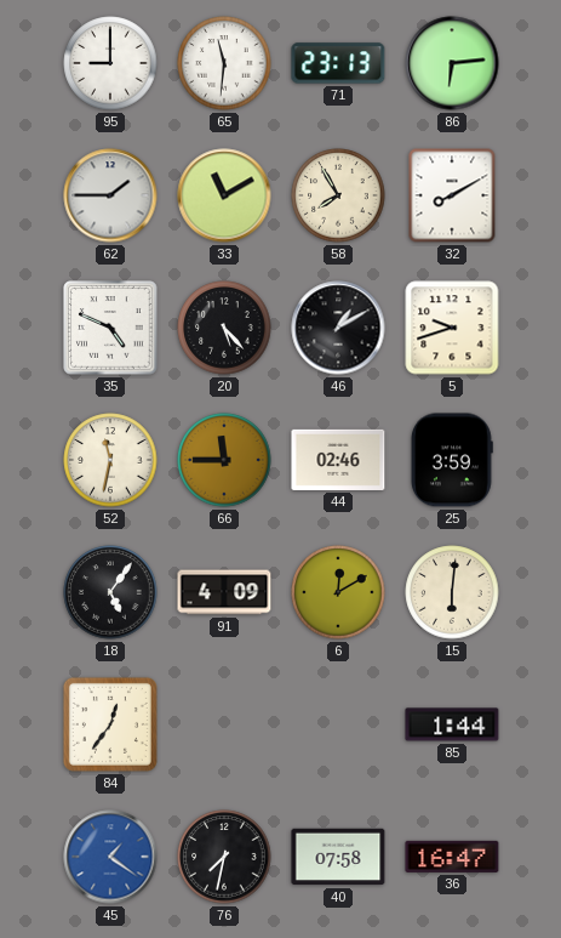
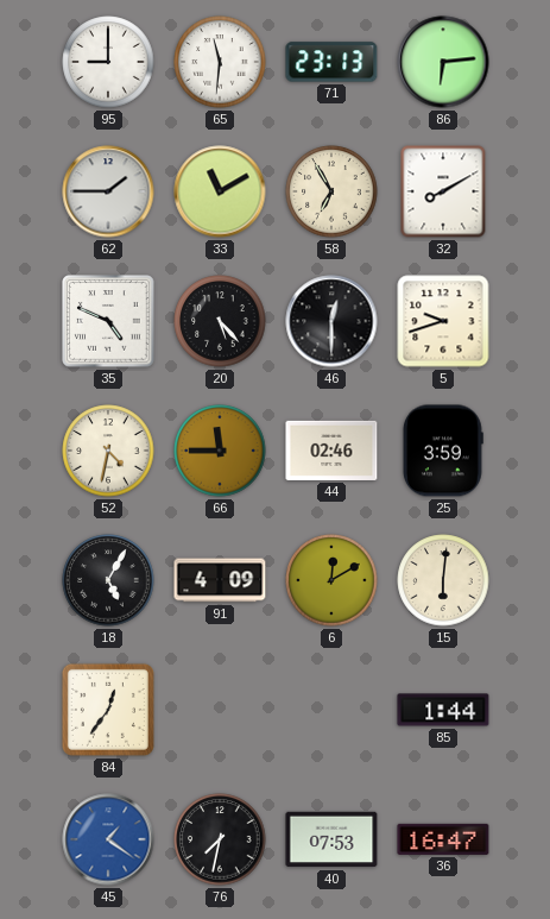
58: 7:55 -> 6:55 (331, 191)
46: 1:10 -> 12:30 (331, 321)
52: 11:32 -> 4:32 (108, 451)
18: 5:06 -> 5:05 (108, 580)
40: 07:58 -> 07:53 (331, 839)
